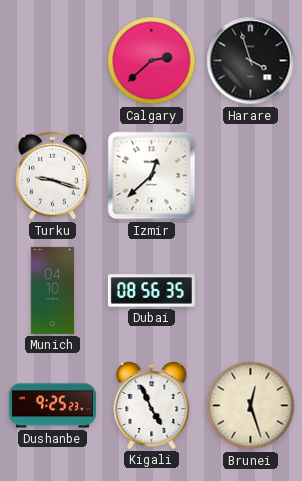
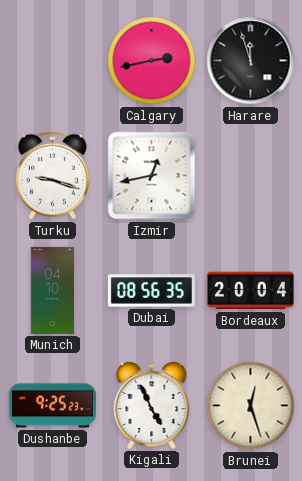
Calgary: 2:38 -> 2:43 (152, 61)
Harare: 3:57 -> 11:57 (251, 61)
Izmir: 12:38 -> 12:43 (152, 176)
Bordeaux: none -> 20:04 (250, 291)
